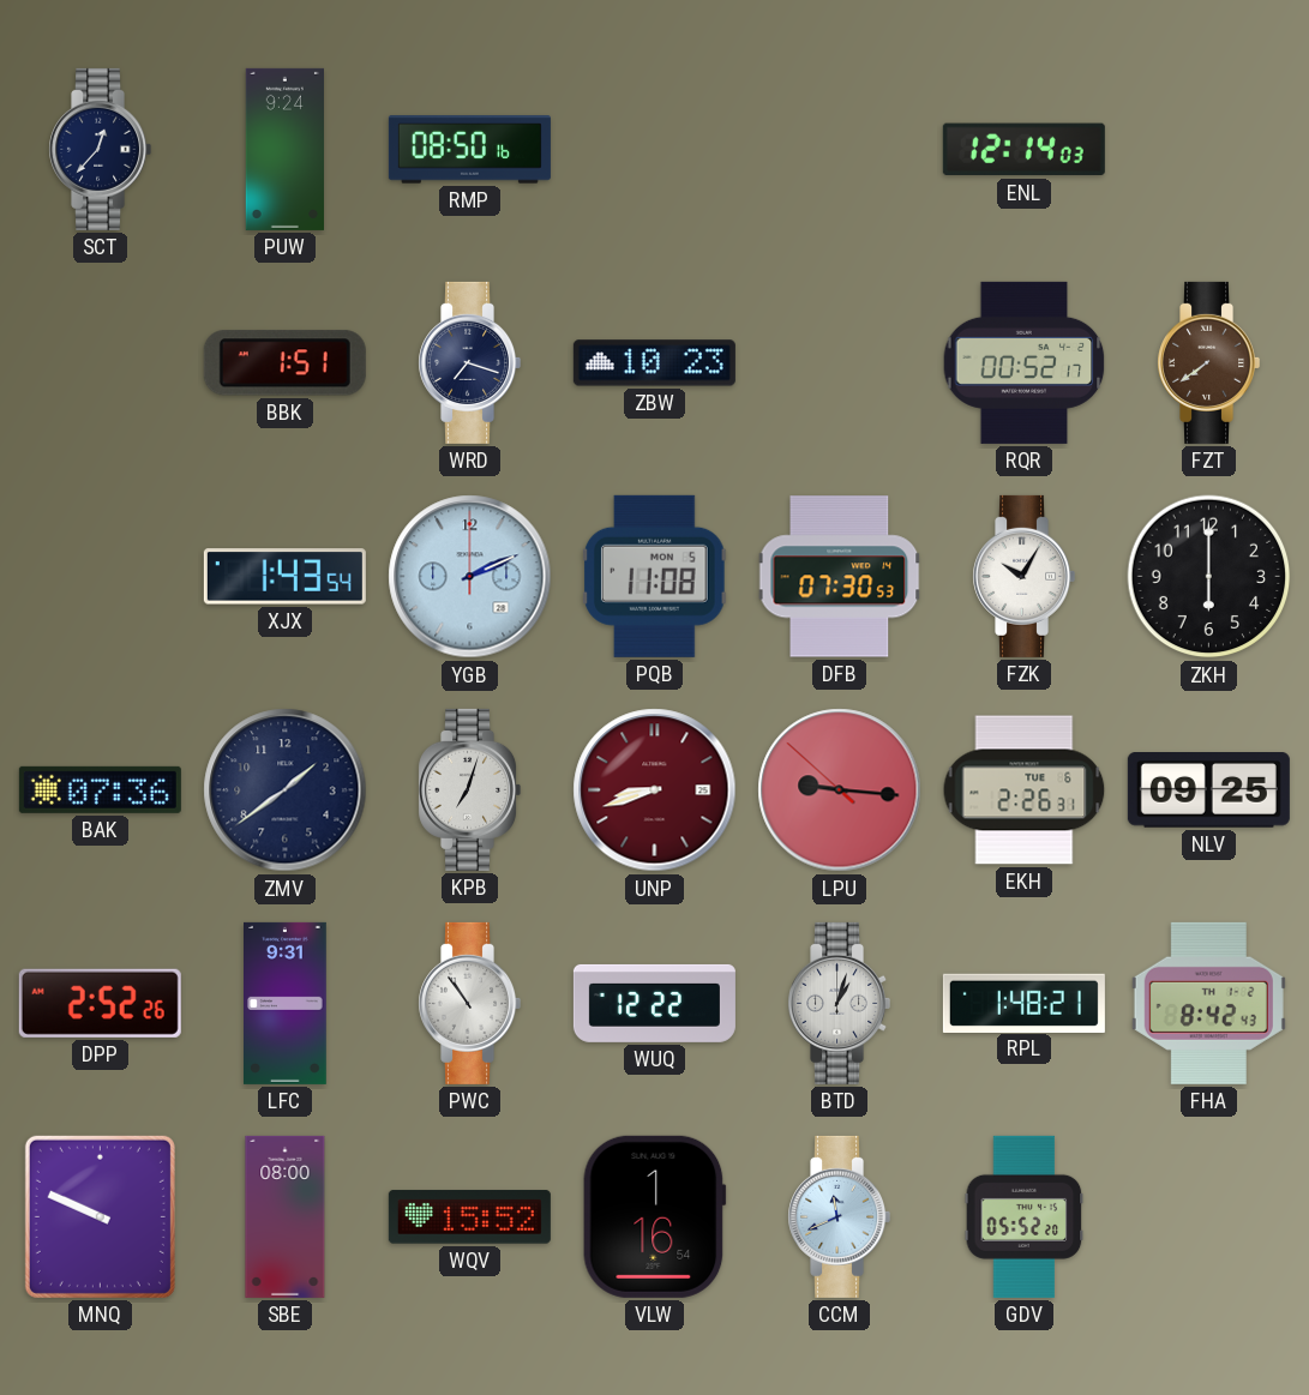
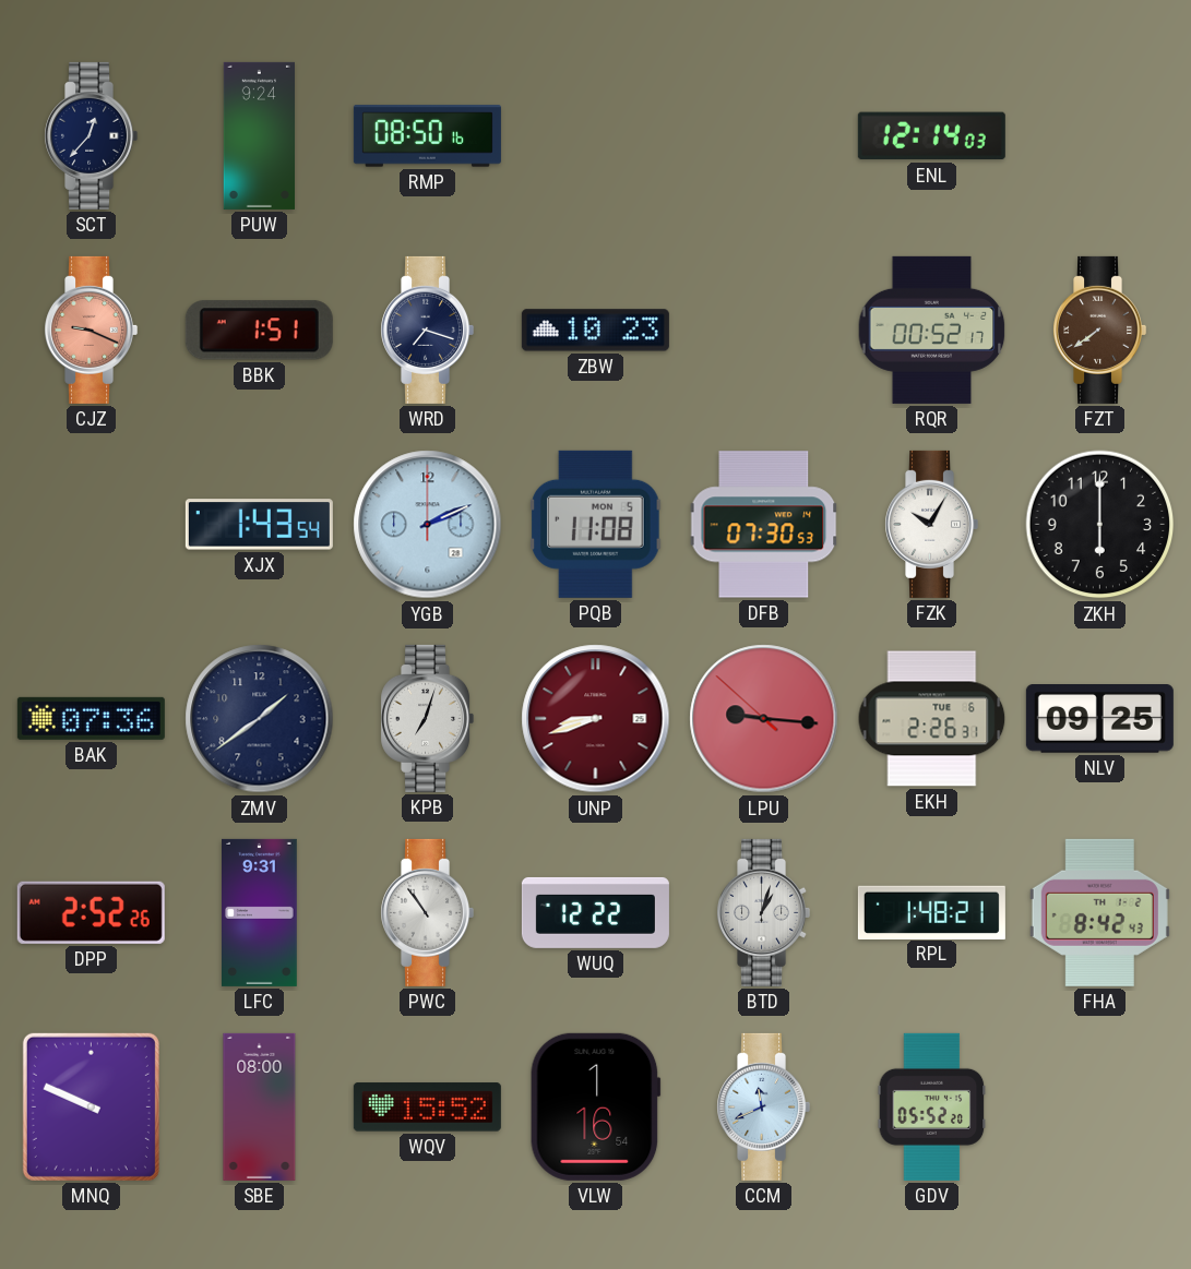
CJZ: none -> 9:19 (92, 330)
